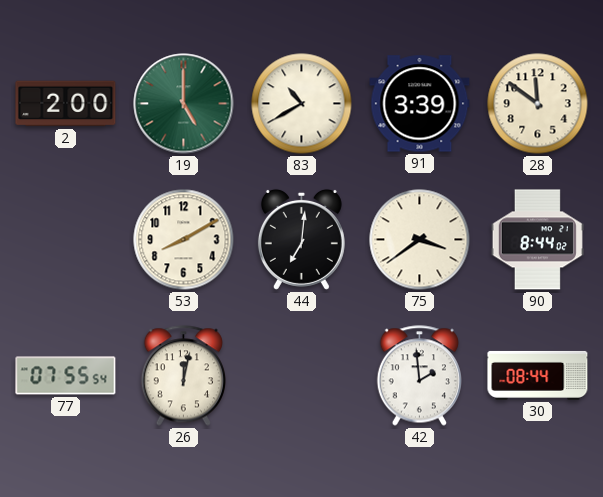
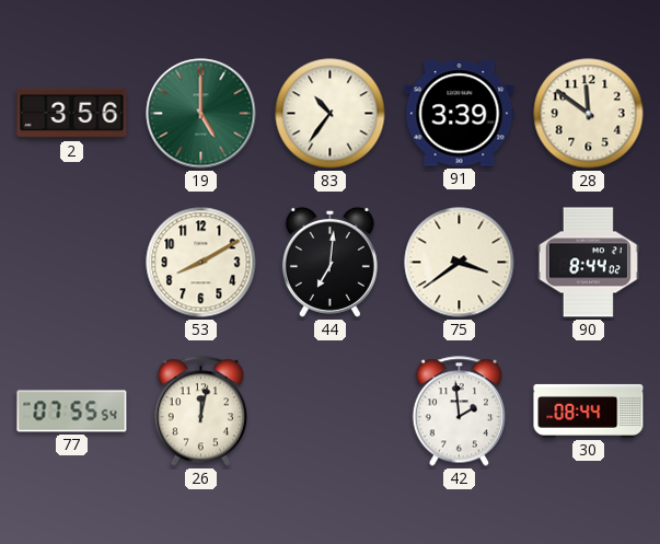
2: 2:00 -> 3:56 (72, 114)
83: 10:40 -> 10:36 (331, 114)
